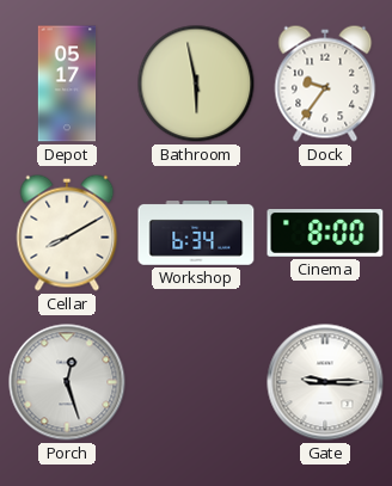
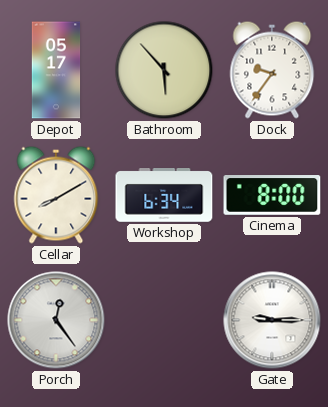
Bathroom: 5:58 -> 5:53 (164, 70)
Porch: 12:27 -> 12:24 (56, 320)
